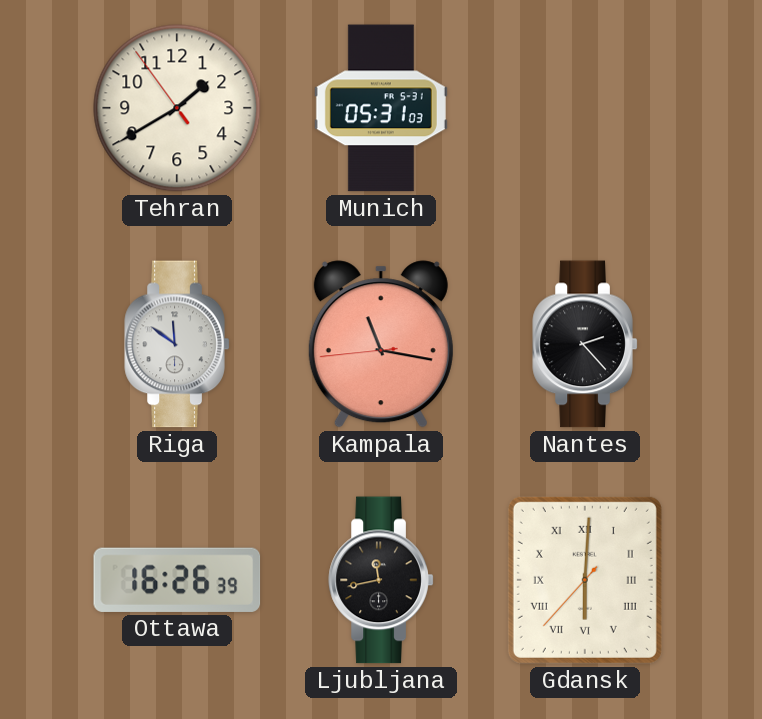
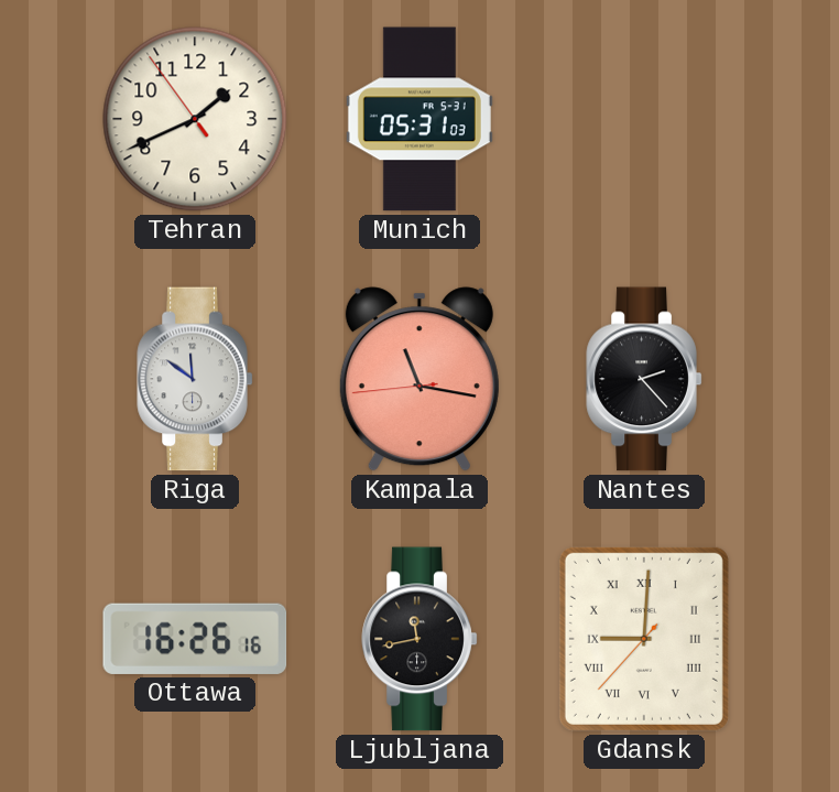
Tehran: 1:39 -> 1:40 (195, 119)
Ottawa: 16:26:39 -> 16:26:16 (195, 639)
Gdansk: 6:00 -> 9:00 (644, 639)
